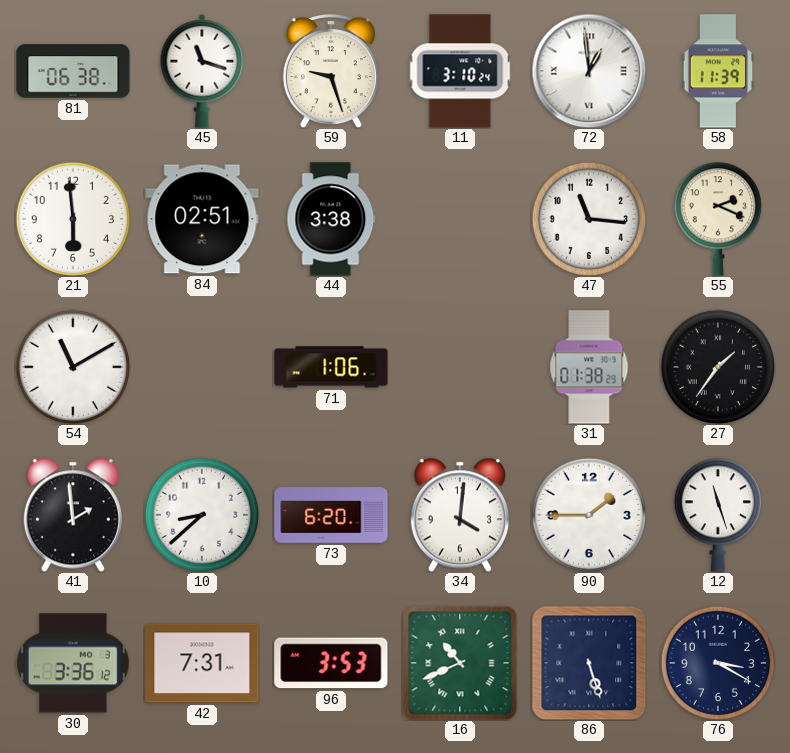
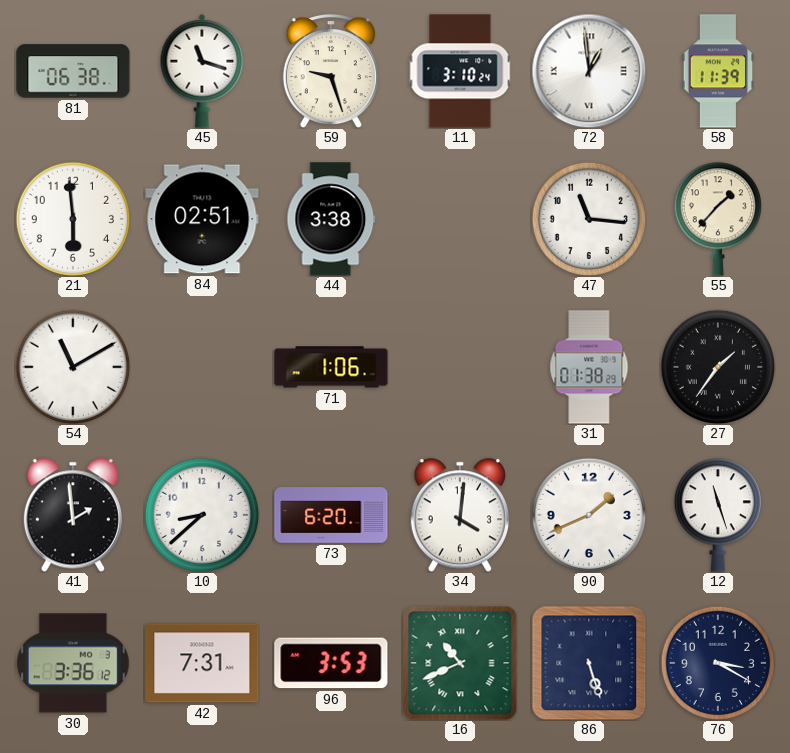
55: 2:19 -> 1:37 (718, 219)
90: 1:45 -> 1:41 (588, 514)
